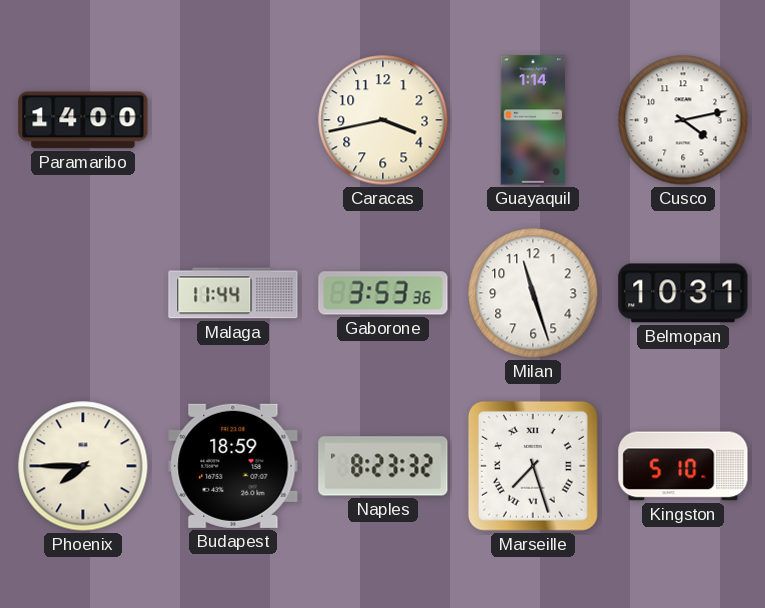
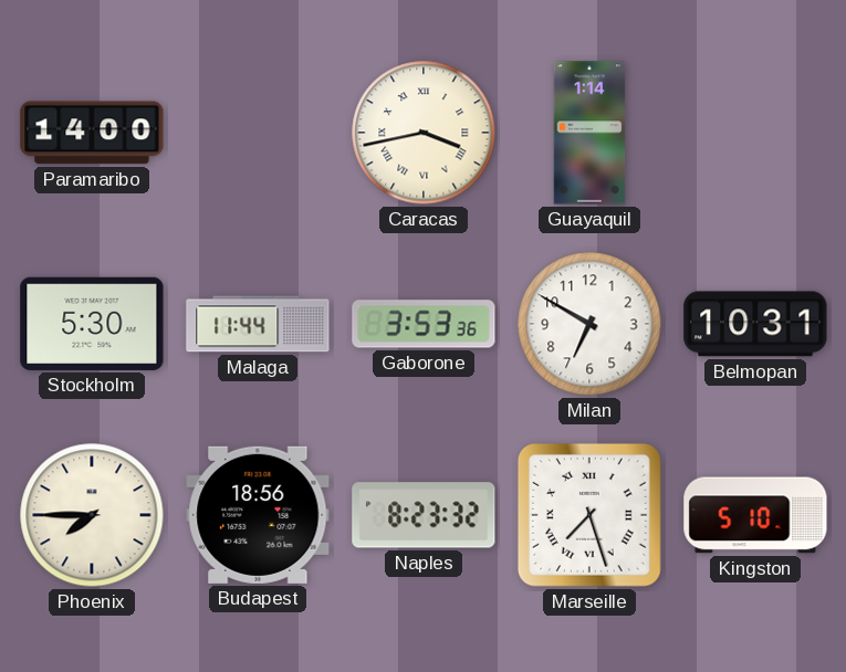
Caracas numerals: Arabic -> Roman (424, 133)
Cusco: 4:13 -> none (683, 120)
Stockholm: none -> 5:30 (92, 324)
Milan: 11:27 -> 6:50 (589, 324)
Budapest: 18:59 -> 18:56 (258, 515)
